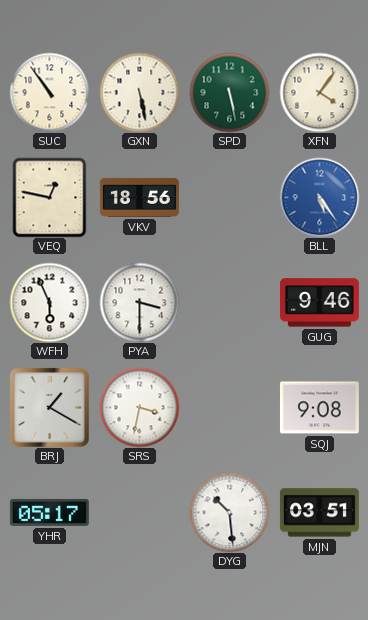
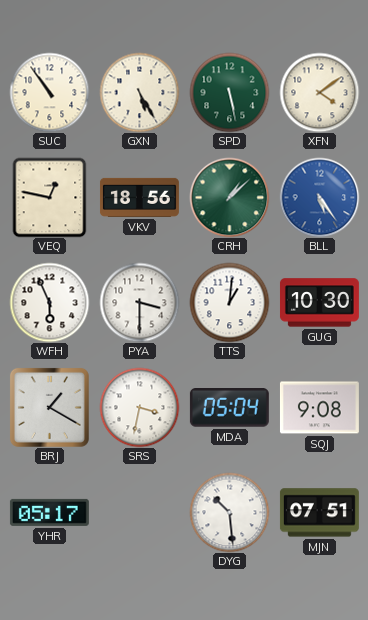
GXN: 5:28 -> 5:25 (139, 92)
XFN: 4:06 -> 4:09 (319, 92)
CRH: none -> 1:08 (229, 197)
TTS: none -> 1:01 (229, 302)
GUG: 9:46 -> 10:30 (319, 303)
MDA: none -> 05:04 (229, 408)
MJN: 03:51 -> 07:51 (319, 513)
